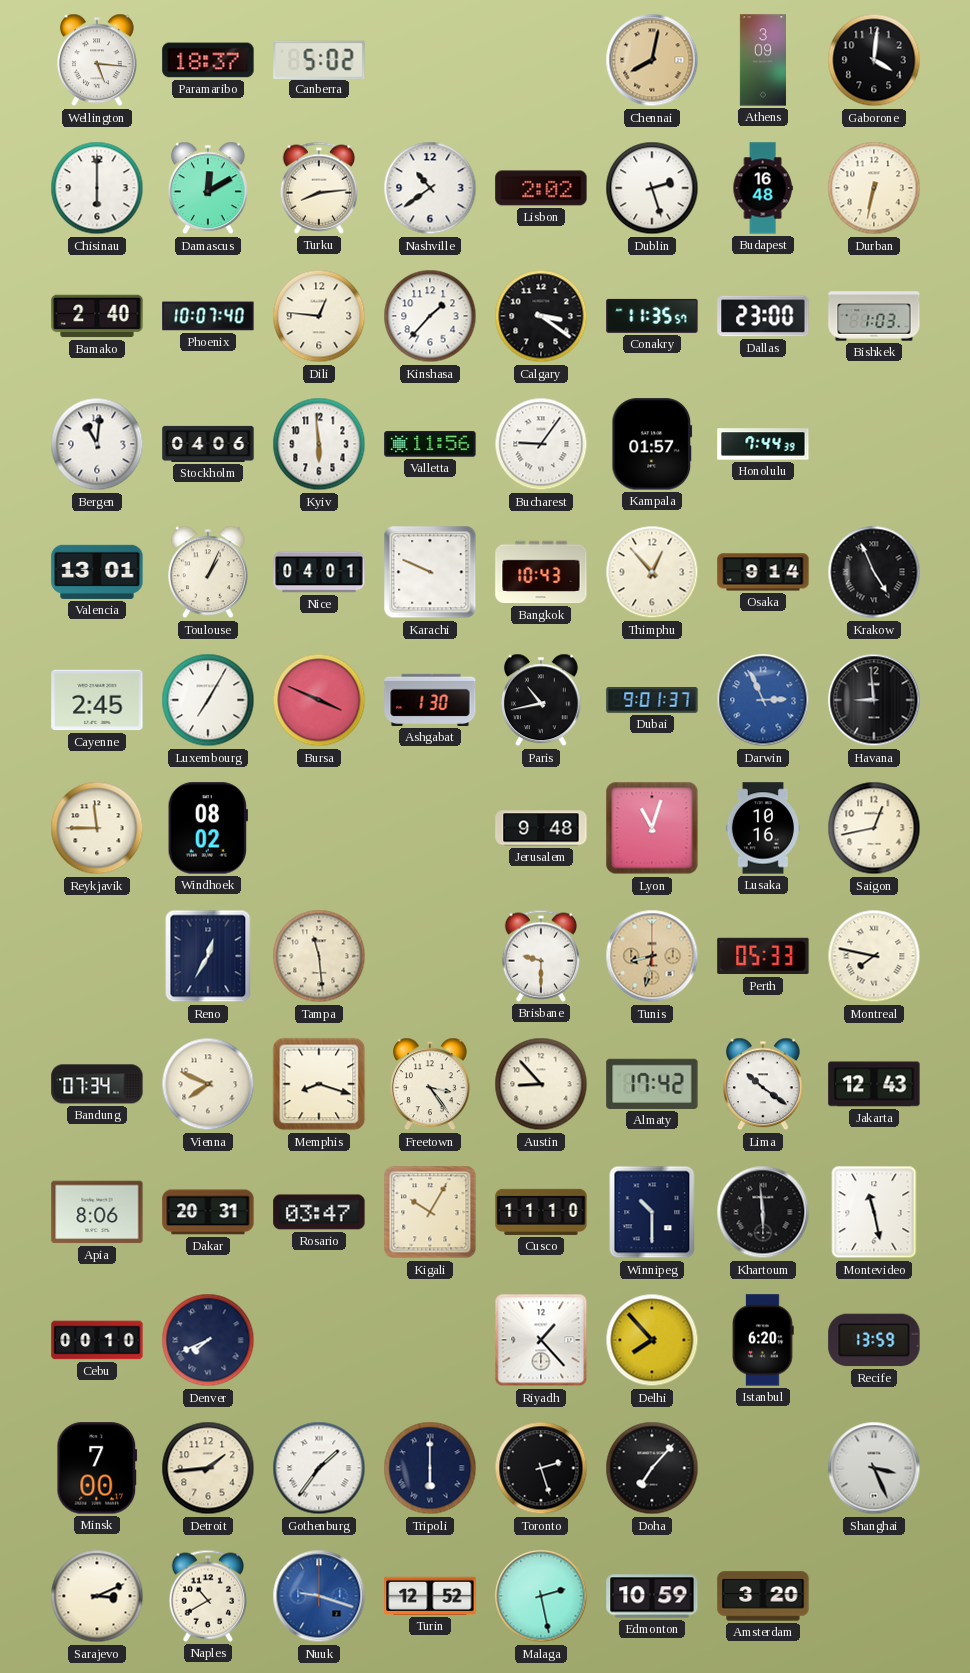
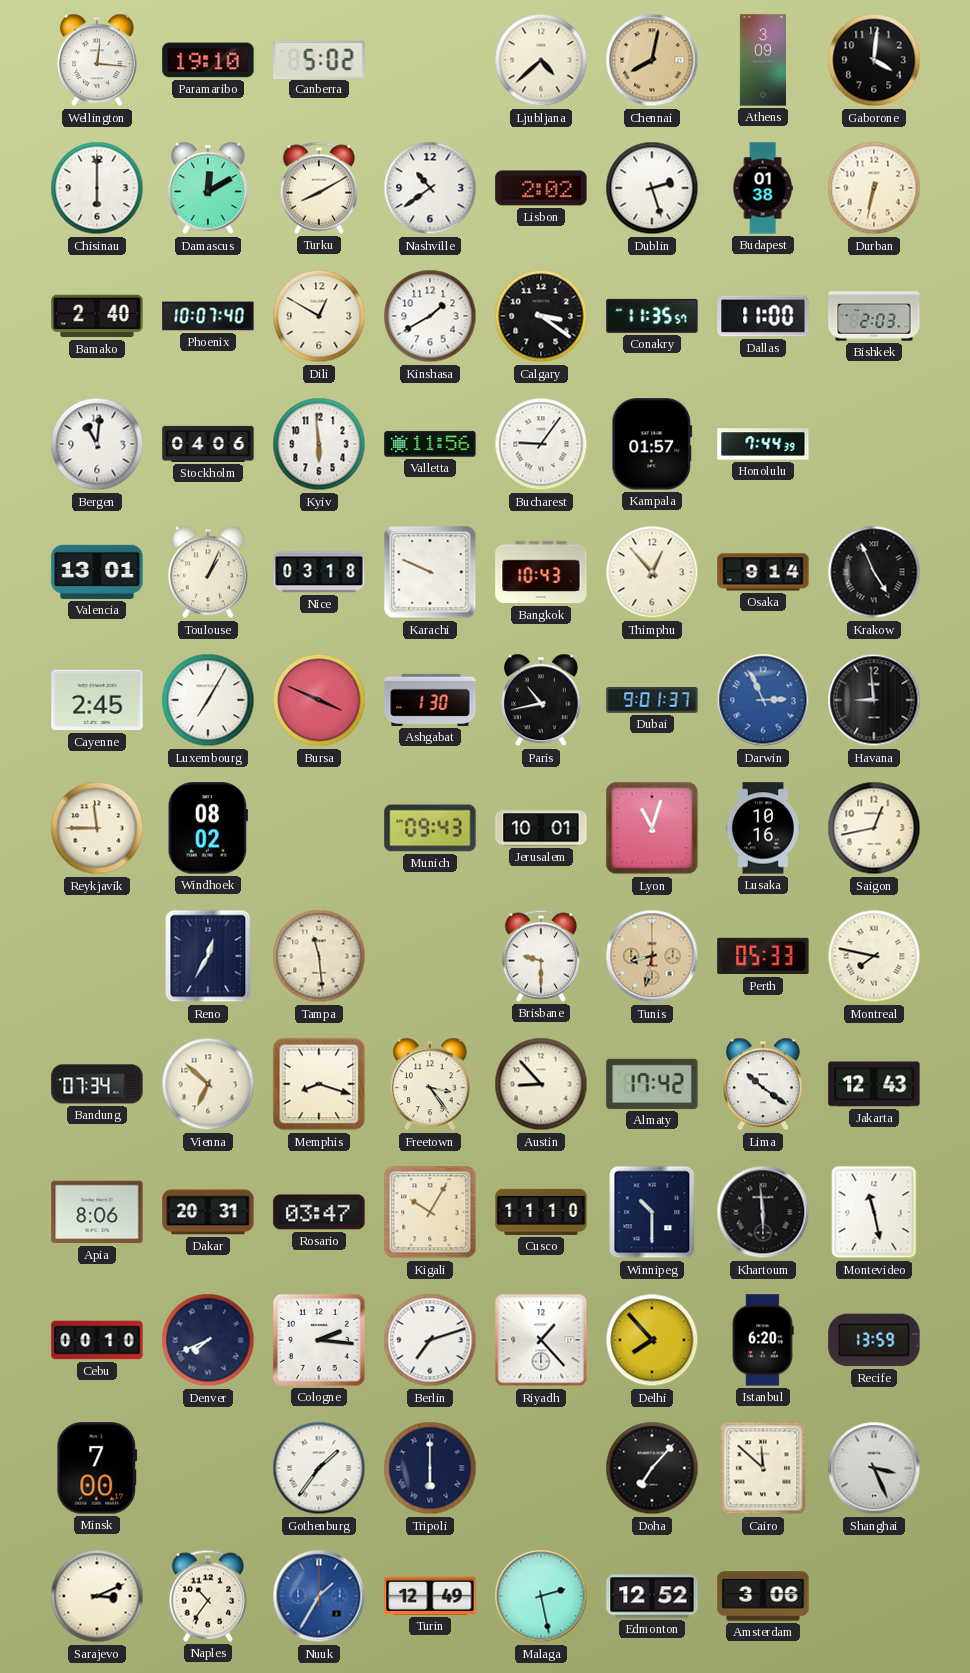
Wellington: 5:16 -> 12:16 (97, 60)
Paramaribo: 18:37 -> 19:10 (208, 60)
Ljubljana: none -> 4:38 (541, 60)
Turku: 8:14 -> 8:10 (319, 188)
Budapest: 16:48 -> 01:38 (763, 188)
Dili: 12:46 -> 12:50 (319, 316)
Kinshasa: 1:37 -> 1:40 (430, 316)
Dallas: 23:00 -> 11:00 (763, 316)
Bishkek: 1:03 -> 2:03 (874, 316)
Nice: 04:01 -> 03:18 (319, 572)
Munich: none -> 09:43 (430, 828)
Jerusalem: 9:48 -> 10:01 (541, 828)
Vienna: 7:49 -> 6:52 (208, 1084)
Cologne: none -> 2:16 (319, 1340)
Berlin: none -> 7:12 (430, 1340)
Detroit: 1:44 -> none (208, 1468)
Toronto: 2:27 -> none (541, 1468)
Cairo: none -> 11:52 (763, 1468)
Naples: 10:40 -> 10:36 (208, 1596)
Nuuk: 9:18 -> 1:35 (319, 1596)
Turin: 12:52 -> 12:49 (430, 1596)
Edmonton: 10:59 -> 12:52 (652, 1596)
Amsterdam: 3:20 -> 3:06 (763, 1596)
